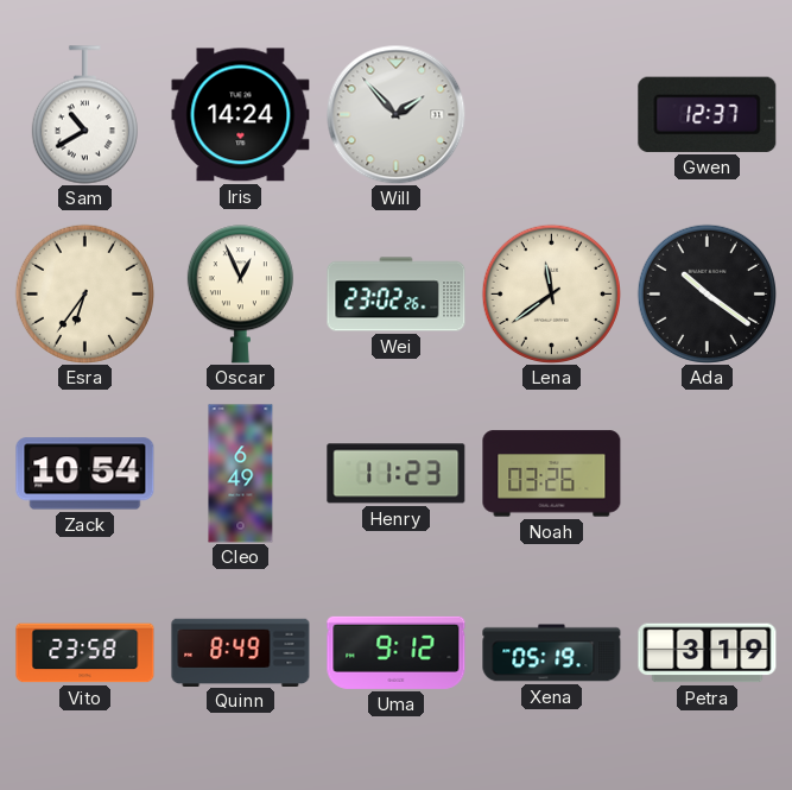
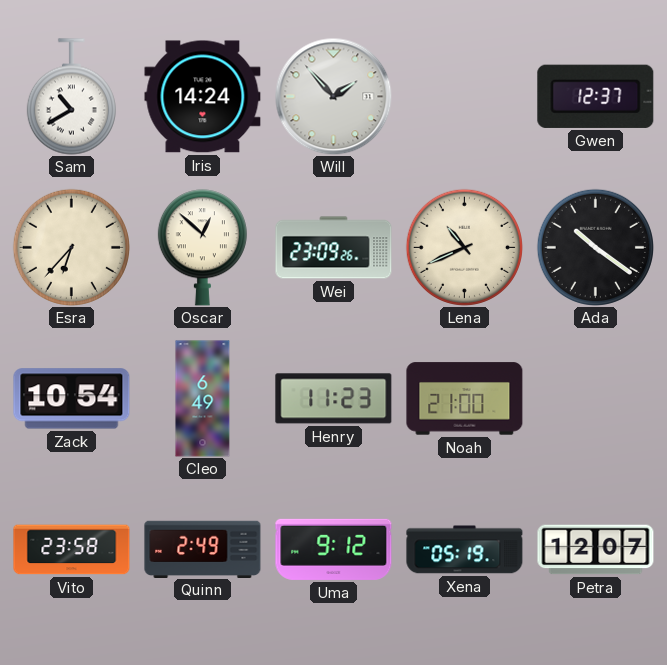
Esra: 6:36 -> 6:37 (71, 247)
Oscar: 12:56 -> 12:52 (202, 248)
Wei: 23:02 -> 23:09 (334, 248)
Lena: 11:39 -> 10:41 (464, 247)
Noah: 03:26 -> 21:00 (465, 399)
Quinn: 8:49 -> 2:49 (203, 549)
Petra: 3:19 -> 12:07 (596, 550)
